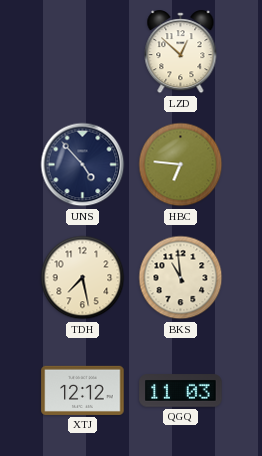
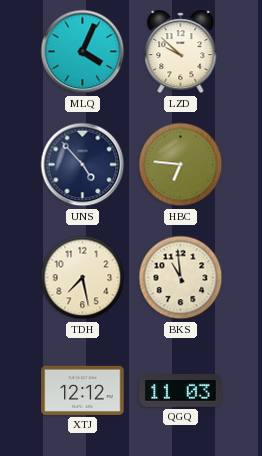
MLQ: none -> 4:04 (83, 52)
LZD: 12:52 -> 9:52 (181, 52)
